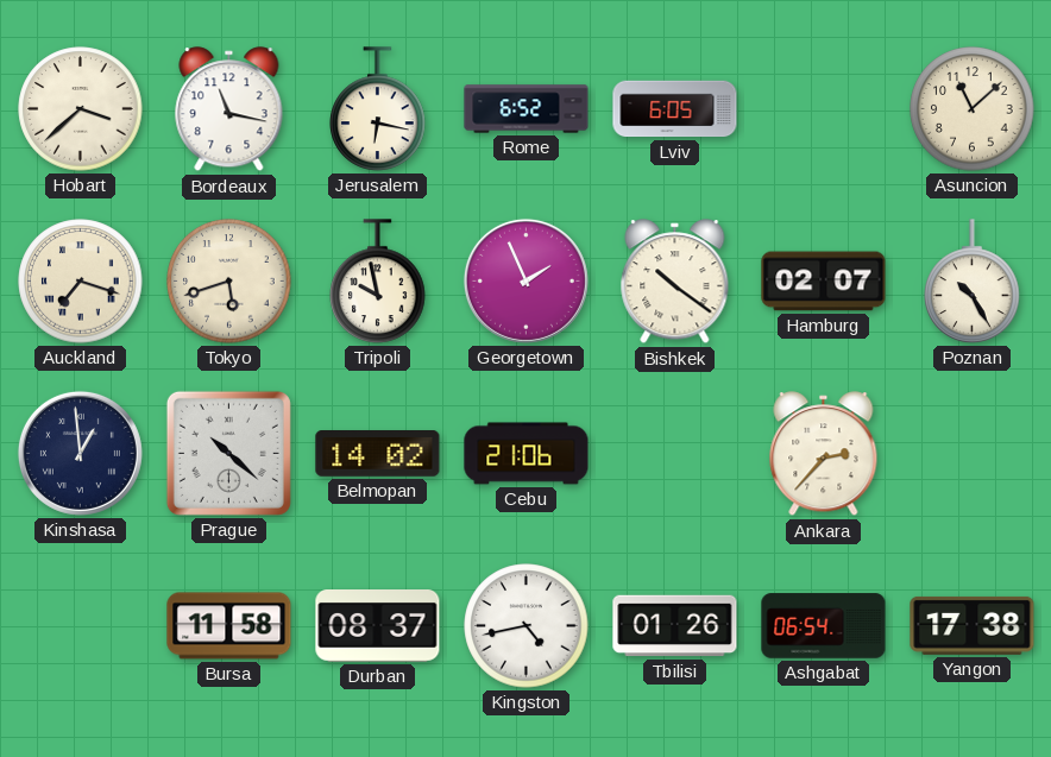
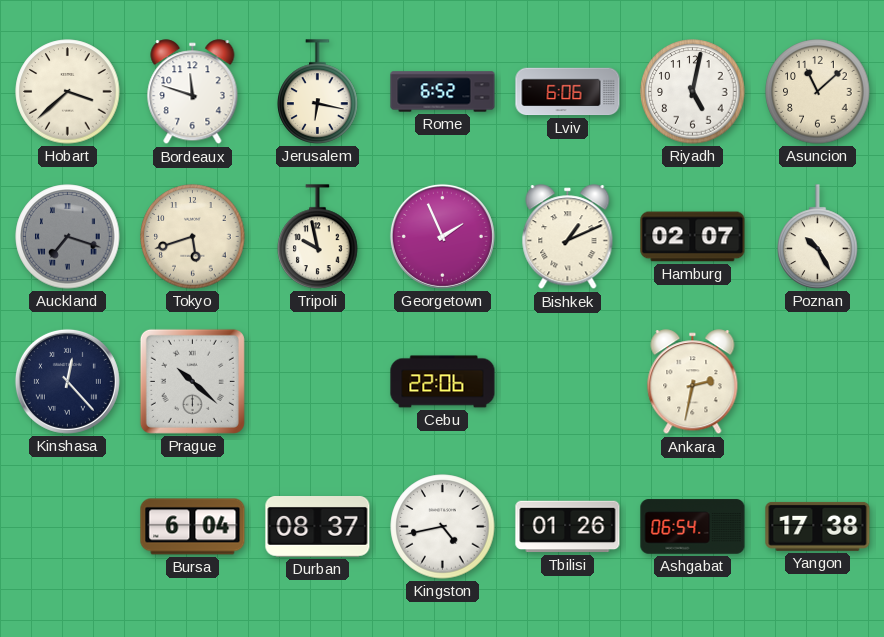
Bordeaux: 11:17 -> 11:48 (193, 92)
Lviv: 6:05 -> 6:06 (568, 92)
Riyadh: none -> 5:02 (693, 92)
Auckland dial: cream -> grey (68, 237)
Bishkek: 10:21 -> 1:11 (568, 237)
Kinshasa: 12:59 -> 12:23 (67, 381)
Belmopan: 14:02 -> none (378, 454)
Cebu: 21:06 -> 22:06 (443, 382)
Ankara: 2:37 -> 2:32 (693, 382)
Bursa: 11:58 -> 6:04 (193, 527)
